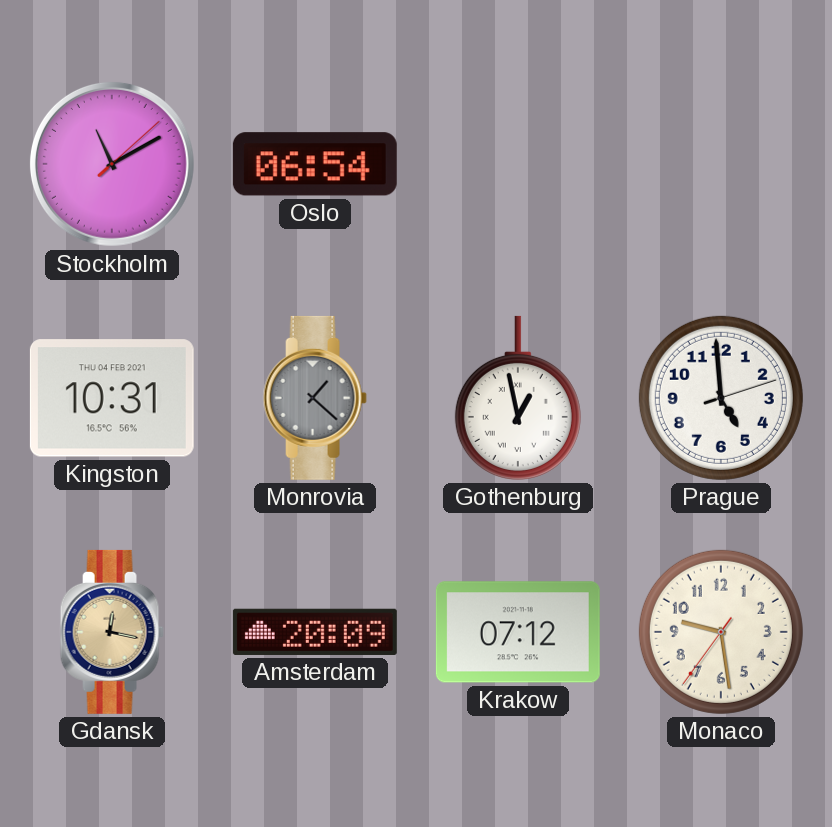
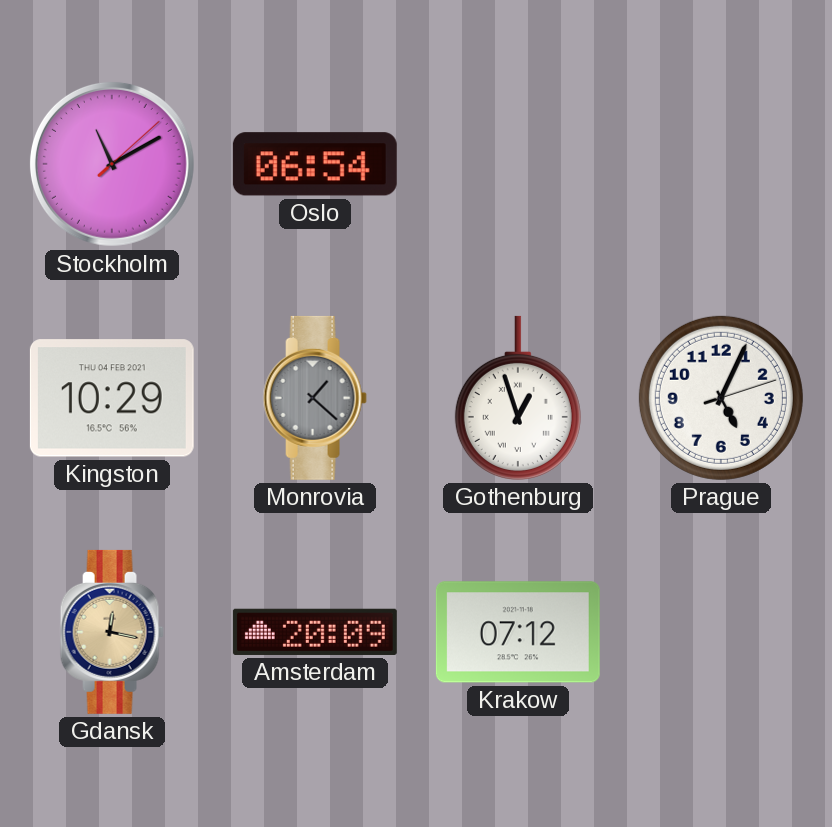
Kingston: 10:31 -> 10:29 (112, 398)
Gothenburg: 12:58 -> 12:57 (518, 398)
Prague: 4:59 -> 5:04 (721, 398)
Monaco: 9:28 -> none (721, 632)
